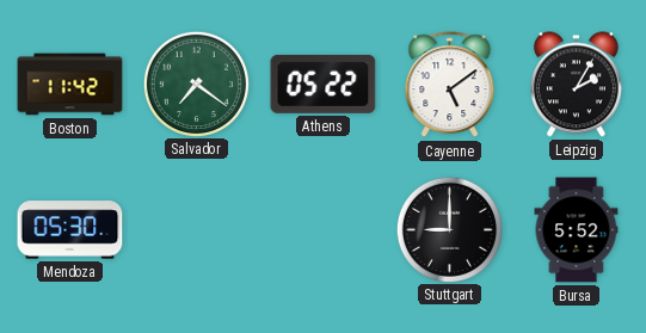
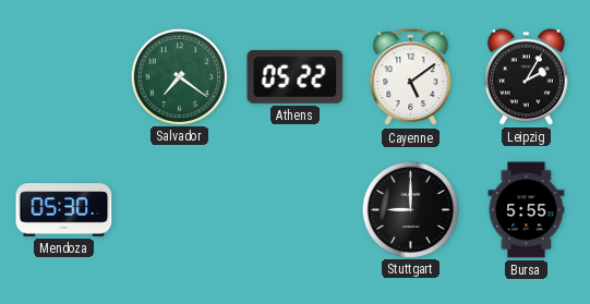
Boston: 11:42 -> none (70, 85)
Bursa: 5:52 -> 5:55 (527, 210)
